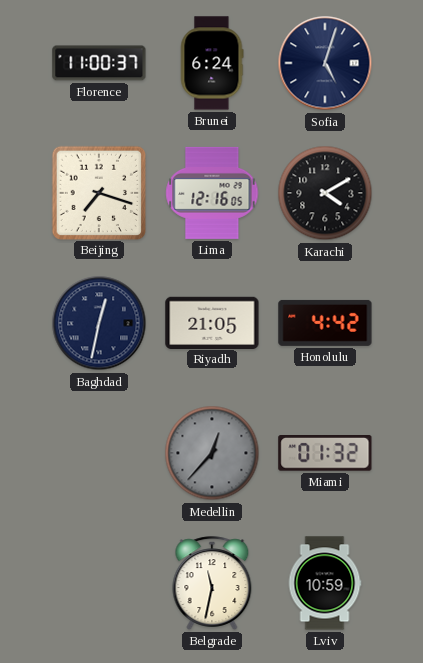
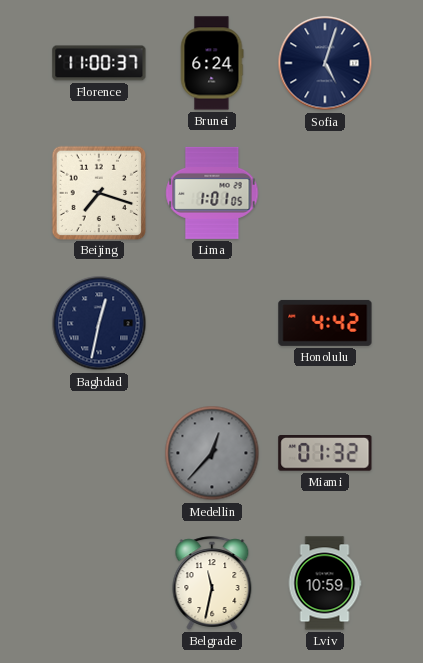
Lima: 12:16 -> 1:01 (212, 193)
Karachi: 4:10 -> none (325, 193)
Riyadh: 21:05 -> none (212, 322)
